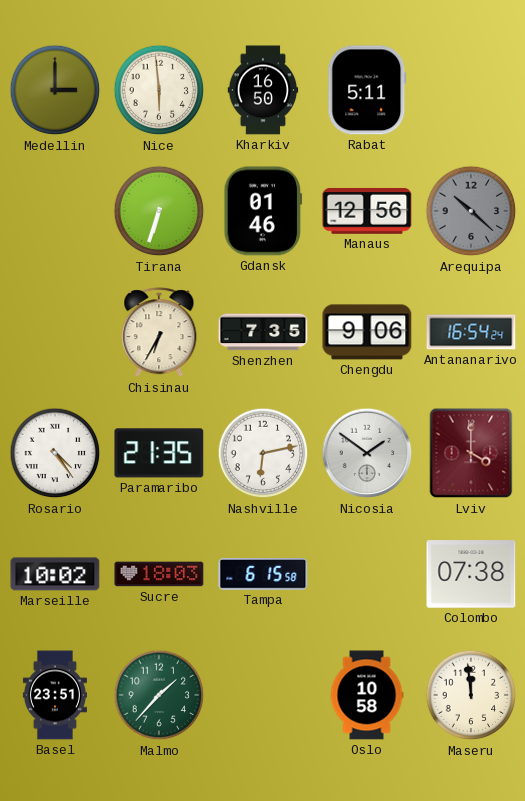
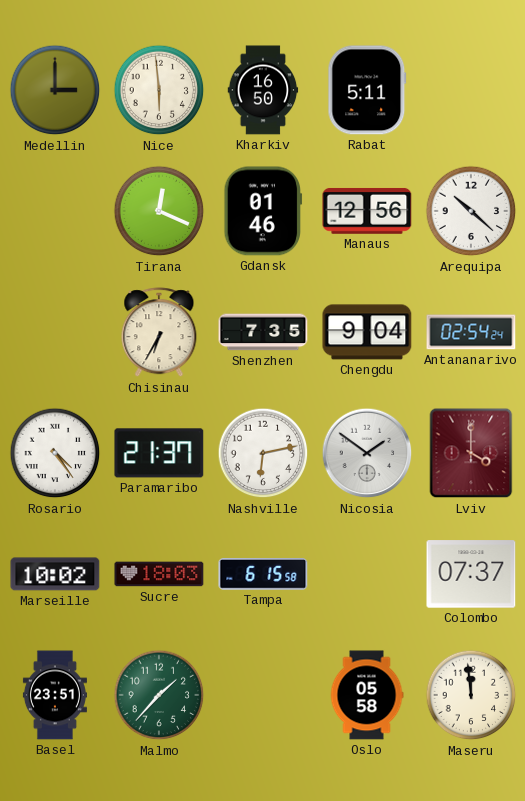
Tirana: 6:33 -> 12:19 (159, 211)
Arequipa dial: grey -> white (471, 211)
Chengdu: 9:06 -> 9:04 (367, 332)
Antananarivo: 16:54 -> 02:54 (471, 332)
Paramaribo: 21:35 -> 21:37 (159, 453)
Colombo: 07:38 -> 07:37 (471, 574)
Oslo: 10:58 -> 05:58 (367, 695)
